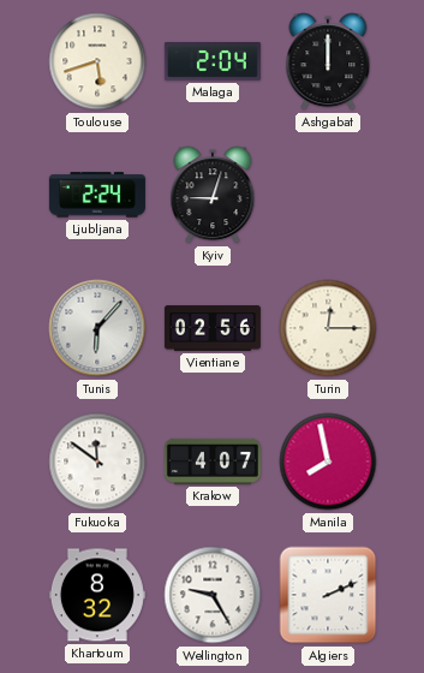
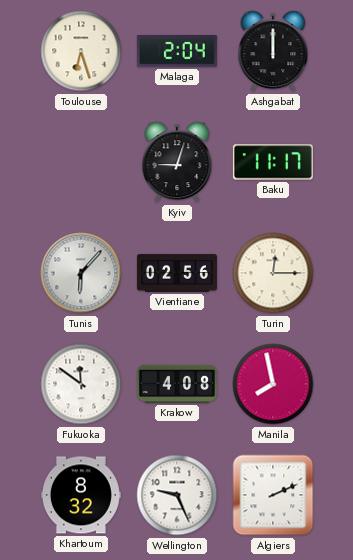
Toulouse: 5:42 -> 6:27 (81, 51)
Ljubljana: 2:24 -> none (97, 195)
Baku: none -> 11:17 (273, 162)
Krakow: 4:07 -> 4:08 (177, 384)
Wellington: 9:25 -> 9:26 (177, 495)
